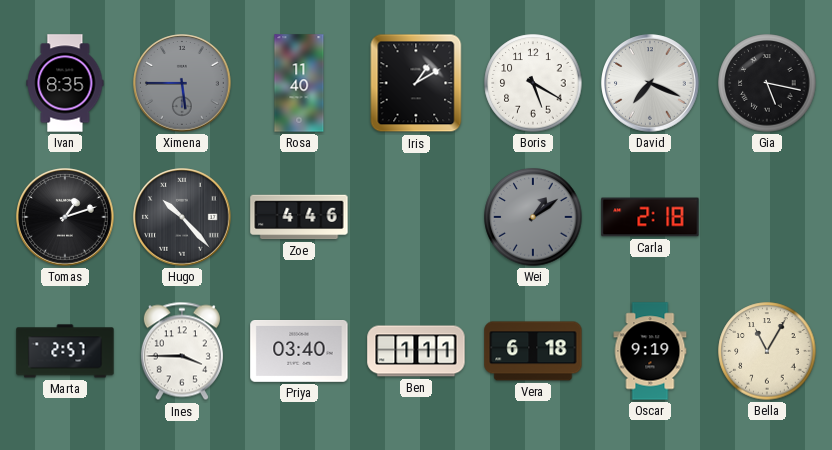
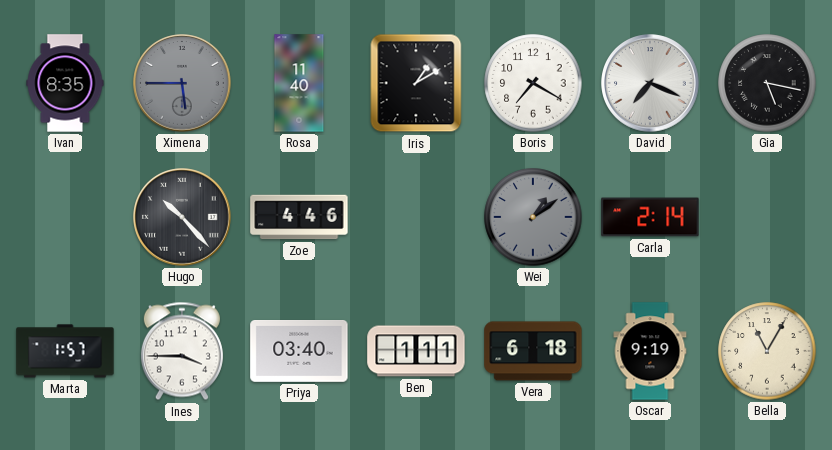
Boris: 5:20 -> 7:20 (533, 83)
Tomas: 1:12 -> none (65, 217)
Carla: 2:18 -> 2:14 (650, 217)
Marta: 2:57 -> 1:57 (65, 351)
